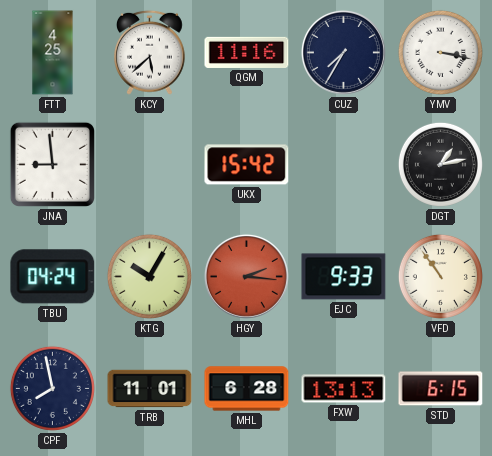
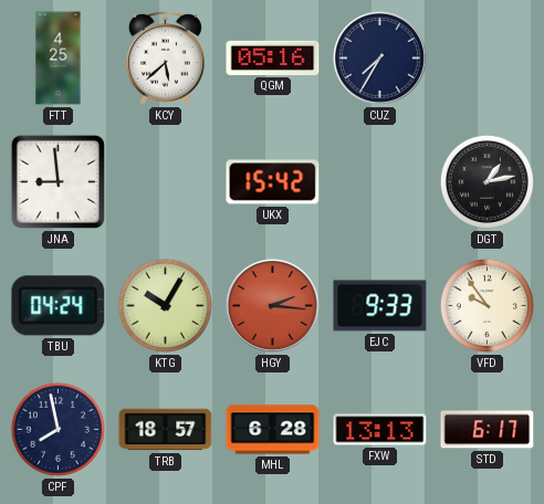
QGM: 11:16 -> 05:16 (273, 57)
YMV: 3:17 -> none (440, 52)
VFD: 10:54 -> 9:54 (487, 305)
TRB: 11:01 -> 18:57 (166, 430)
STD: 6:15 -> 6:17 (488, 430)
